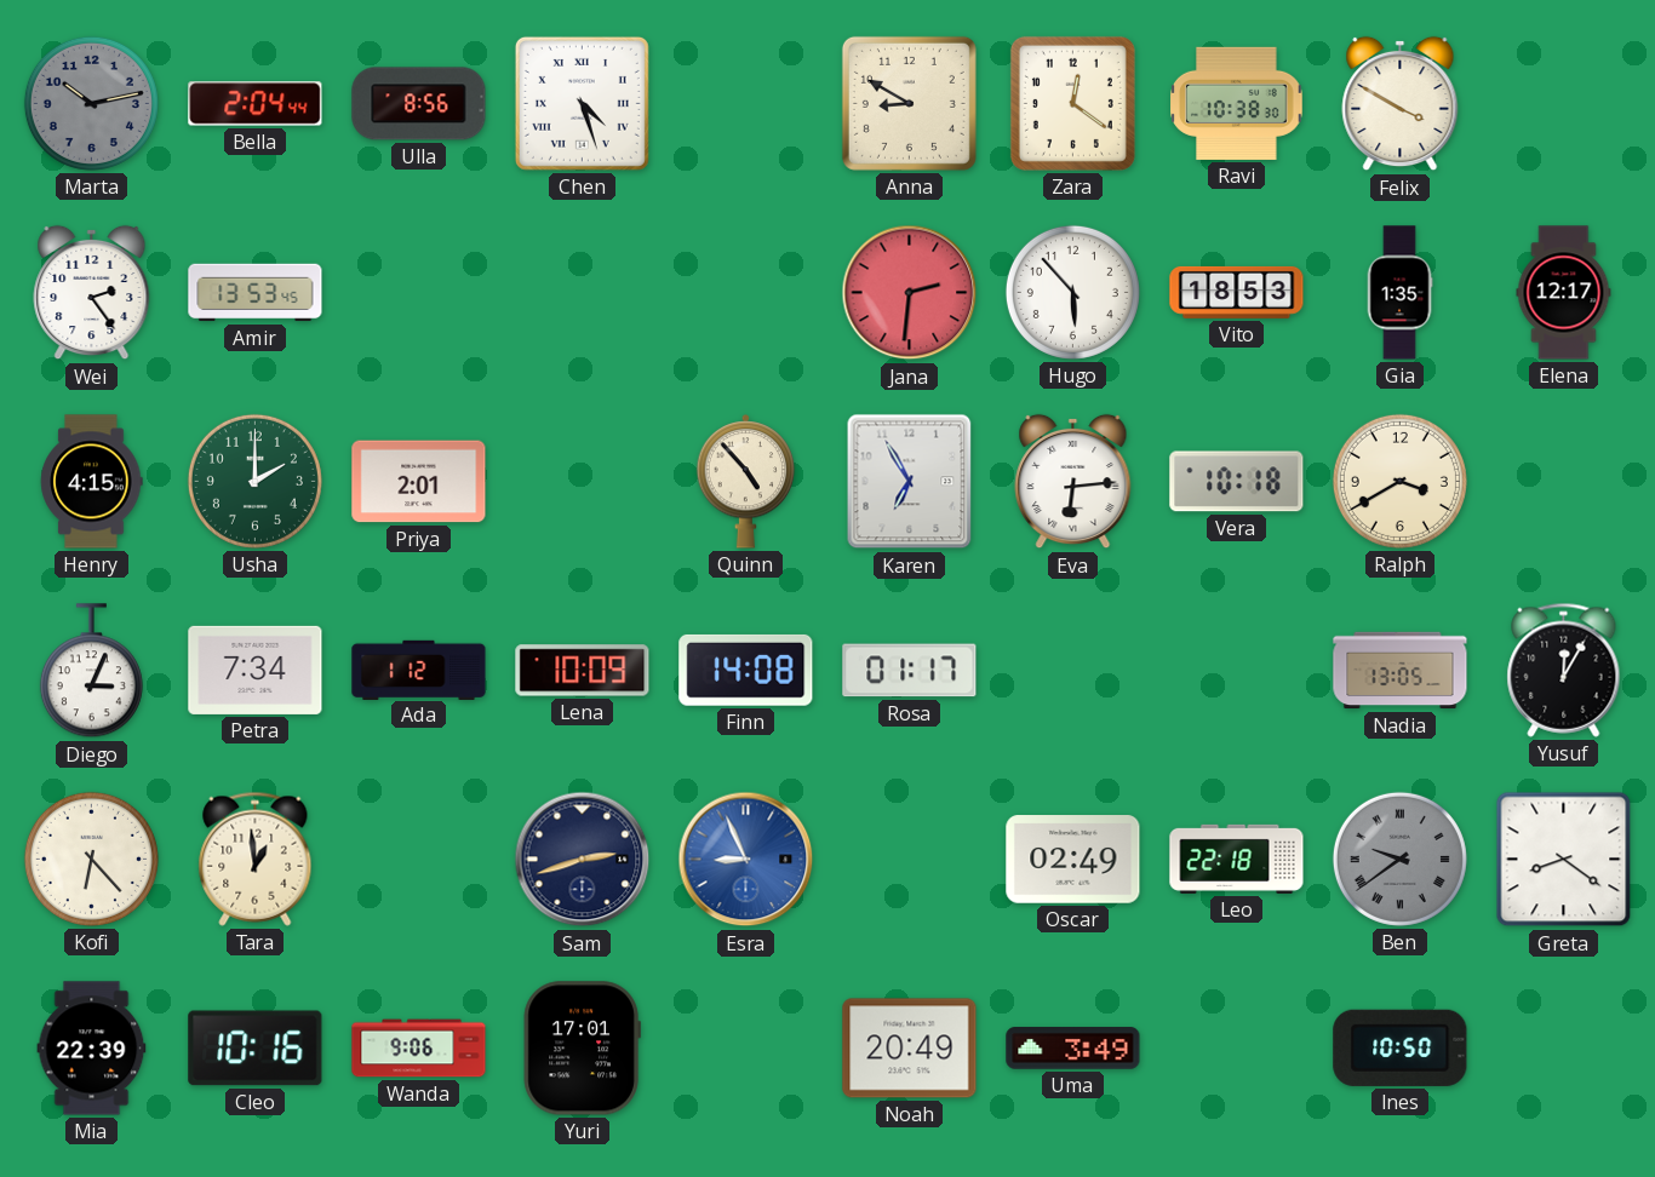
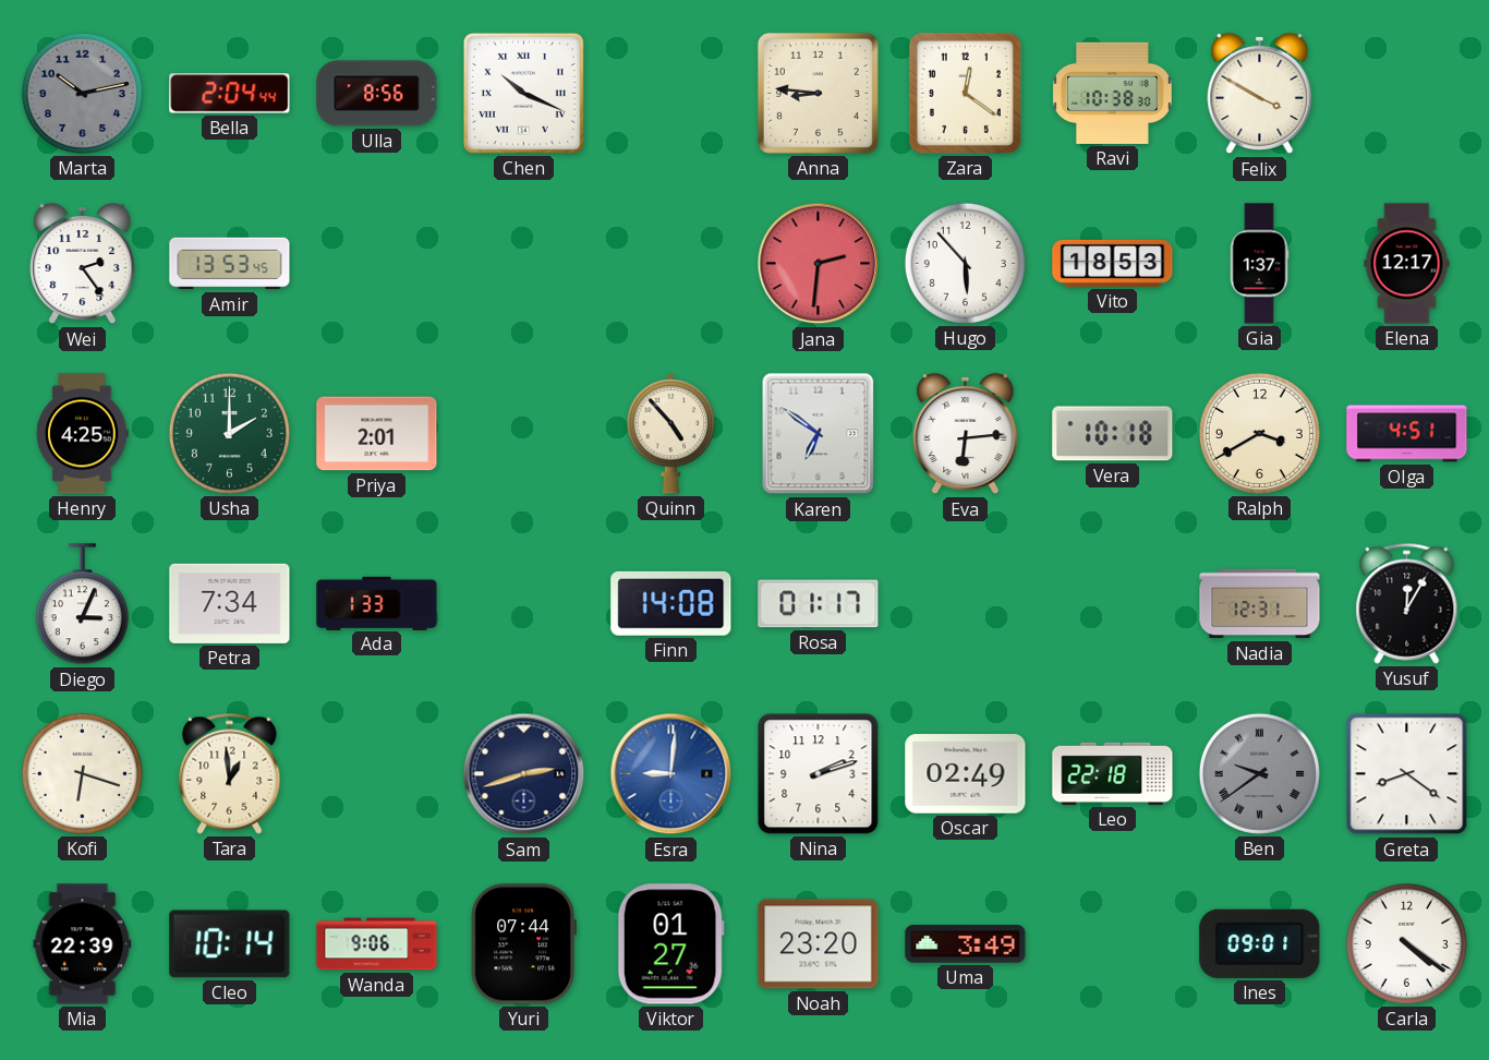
Chen: 4:27 -> 10:19 (523, 93)
Anna: 8:50 -> 8:46 (818, 93)
Gia: 1:35 -> 1:37 (1259, 264)
Henry: 4:15 -> 4:25 (83, 434)
Karen: 6:55 -> 6:51 (819, 434)
Olga: none -> 4:51 (1407, 434)
Ada: 1:12 -> 1:33 (377, 603)
Lena: 10:09 -> none (583, 671)
Nadia: 13:05 -> 12:31 (1260, 604)
Kofi: 6:23 -> 6:18 (82, 773)
Esra: 8:56 -> 9:01 (671, 774)
Nina: none -> 2:12 (819, 774)
Cleo: 10:16 -> 10:14 (230, 944)
Yuri: 17:01 -> 07:44 (523, 944)
Viktor: none -> 01:27 (670, 944)
Noah: 20:49 -> 23:20 (819, 944)
Ines: 10:50 -> 09:01 (1260, 943)
Carla: none -> 4:21 (1406, 943)
